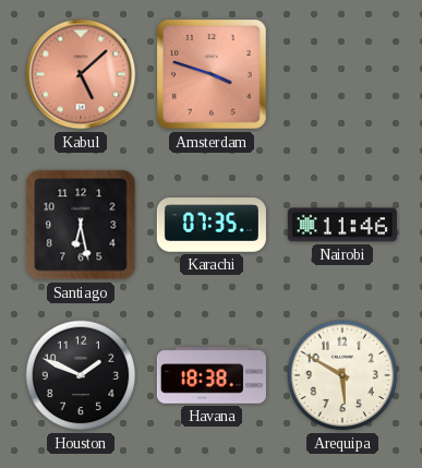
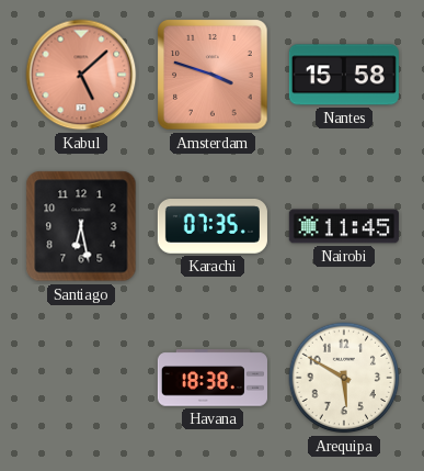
Nantes: none -> 15:58 (344, 75)
Nairobi: 11:46 -> 11:45 (344, 226)
Houston: 1:49 -> none (81, 375)
